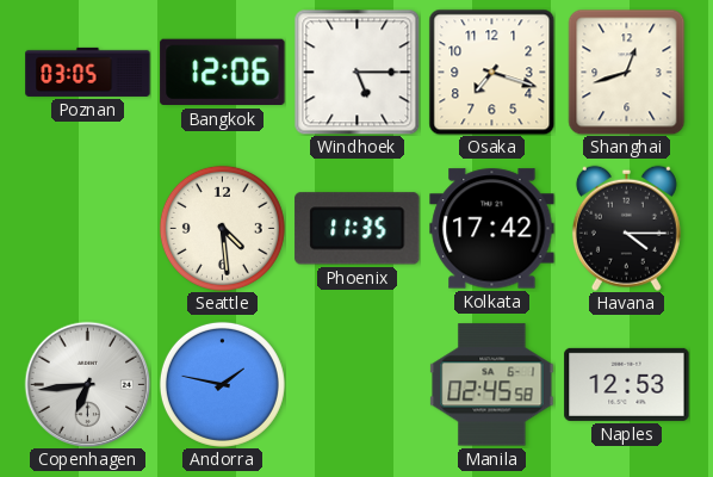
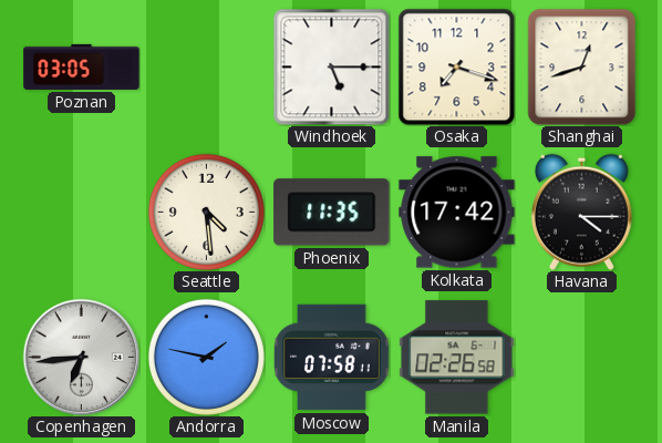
Bangkok: 12:06 -> none (223, 73)
Moscow: none -> 07:58 (332, 358)
Manila: 02:45 -> 02:26 (457, 358)
Naples: 12:53 -> none (627, 384)
